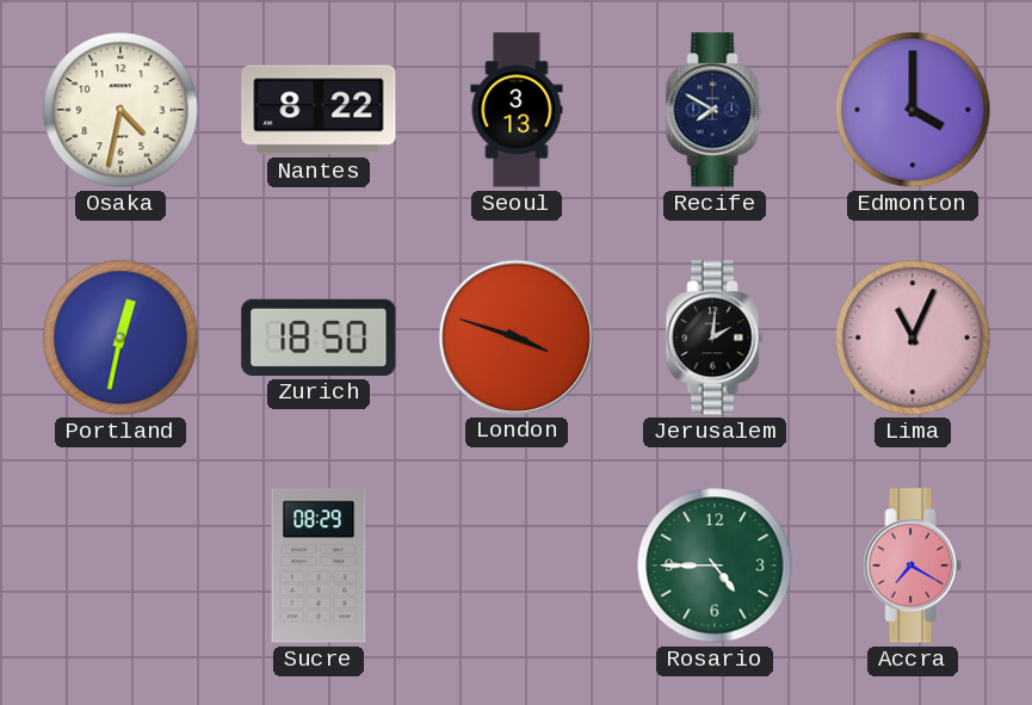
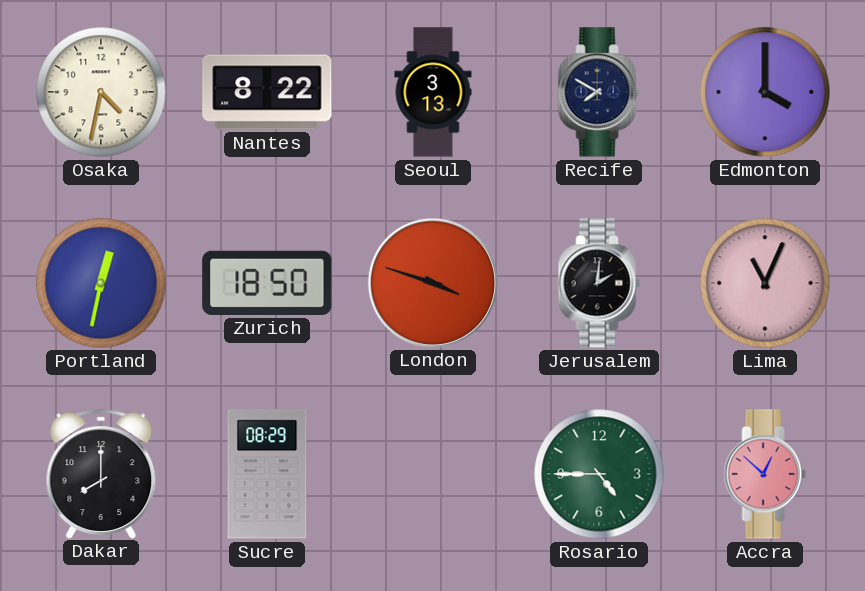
Dakar: none -> 8:00 (101, 473)
Accra: 7:20 -> 12:52 (765, 474)
